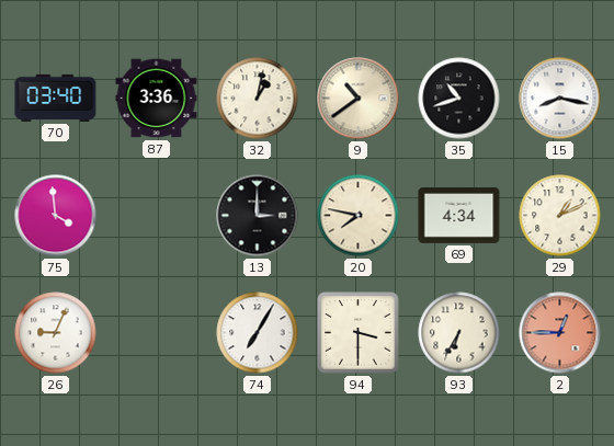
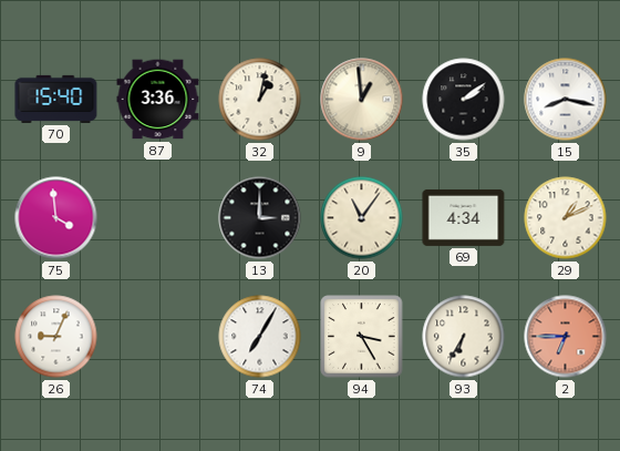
70: 03:40 -> 15:40 (56, 99)
9: 10:39 -> 12:59 (362, 100)
35: 10:42 -> 2:09 (464, 100)
20: 7:47 -> 11:06 (362, 218)
94: 3:30 -> 3:25 (362, 337)
2: 12:45 -> 6:45 (566, 337)
